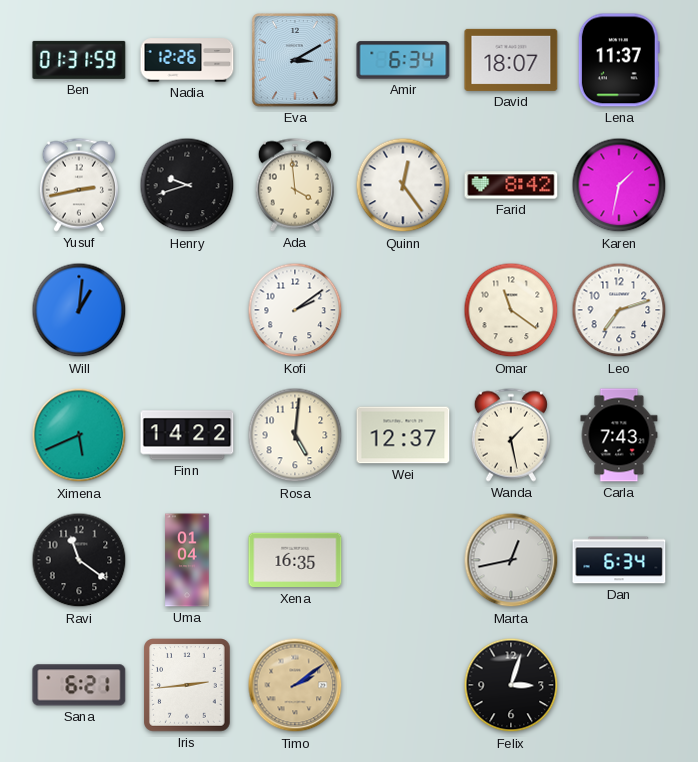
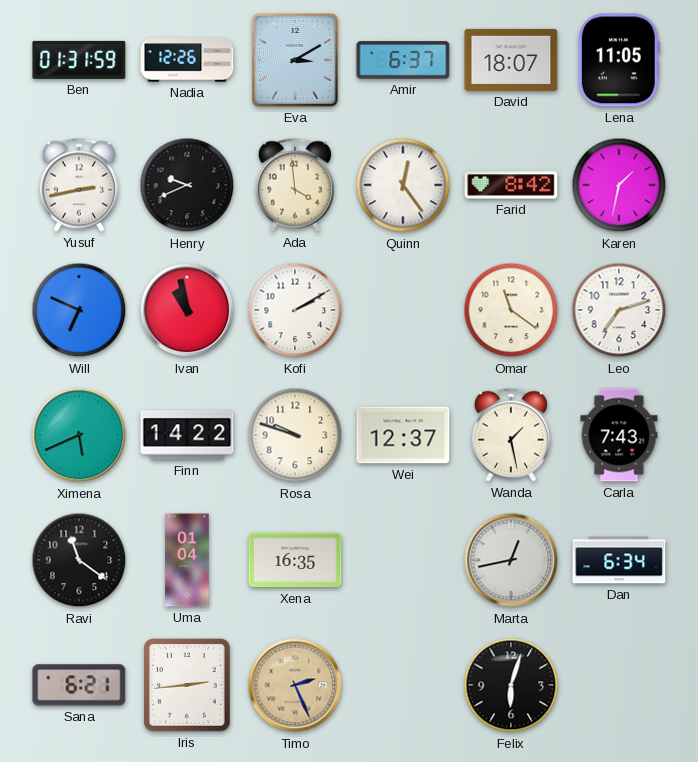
Amir: 6:34 -> 6:37 (403, 60)
Lena: 11:37 -> 11:05 (619, 60)
Henry: 9:42 -> 9:41 (187, 185)
Will: 1:01 -> 6:49 (79, 310)
Ivan: none -> 10:58 (187, 310)
Kofi: 2:09 -> 2:10 (295, 310)
Rosa: 5:01 -> 9:48 (295, 435)
Timo: 2:09 -> 2:26 (295, 685)
Felix: 3:03 -> 6:03 (511, 685)
